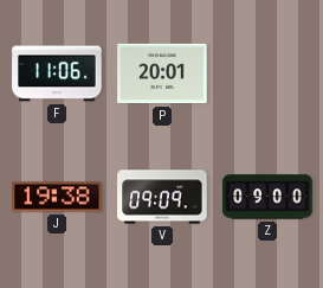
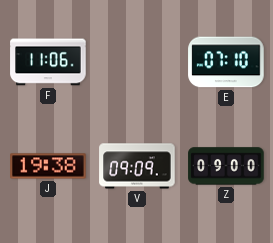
P: 20:01 -> none (162, 73)
E: none -> 07:10 (226, 62)
